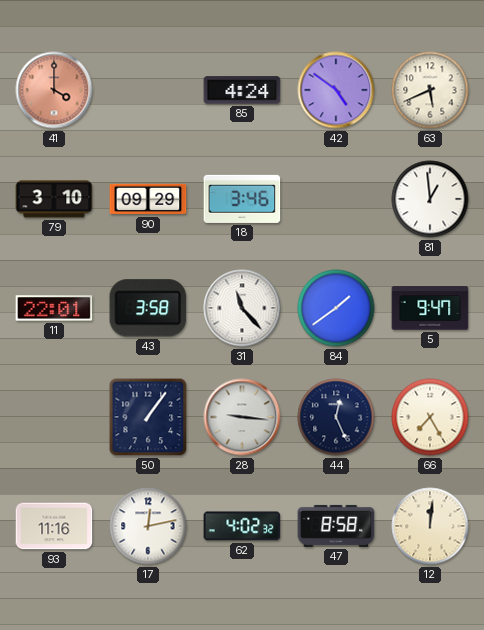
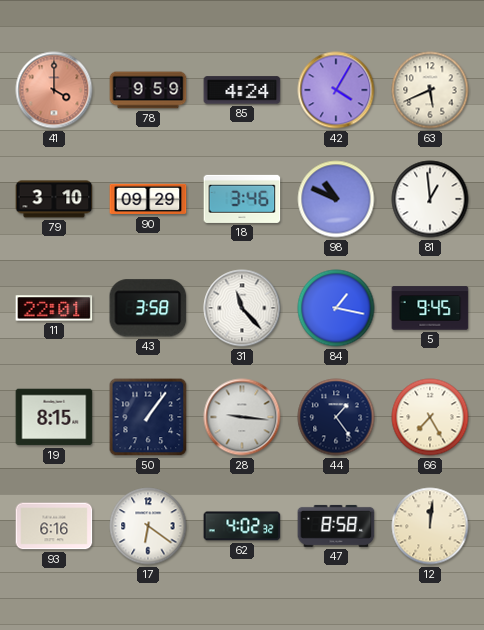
78: none -> 9:59 (148, 90)
42: 4:51 -> 4:05 (336, 90)
98: none -> 10:49 (336, 199)
84: 1:39 -> 1:17 (336, 308)
5: 9:47 -> 9:45 (430, 308)
19: none -> 8:15 (54, 417)
44: 12:26 -> 1:24 (336, 417)
93: 11:16 -> 6:16 (54, 526)
17: 12:13 -> 6:21 (148, 526)
